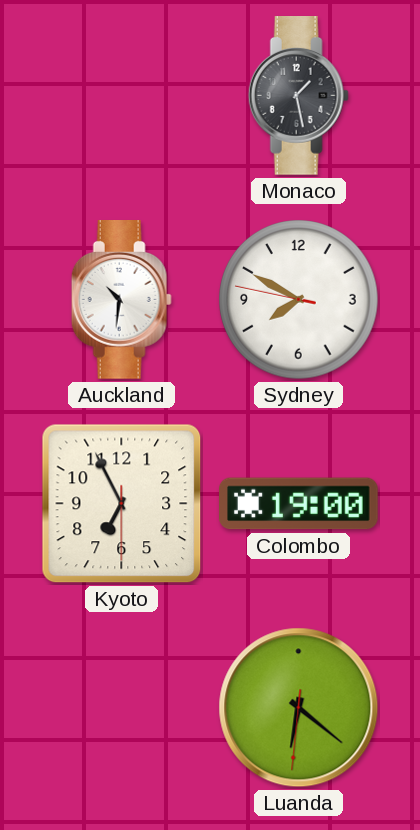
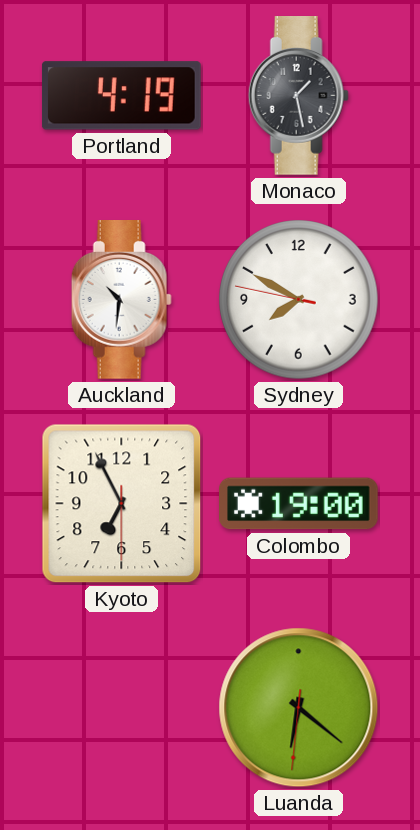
Portland: none -> 4:19 (121, 96)
